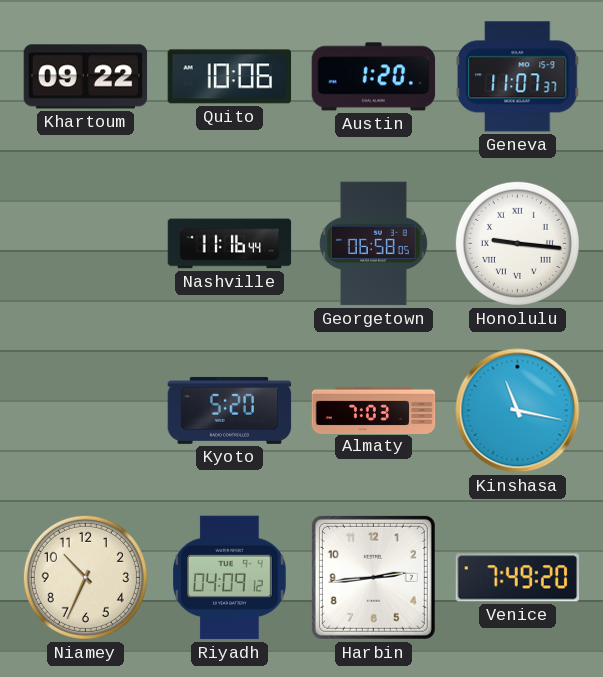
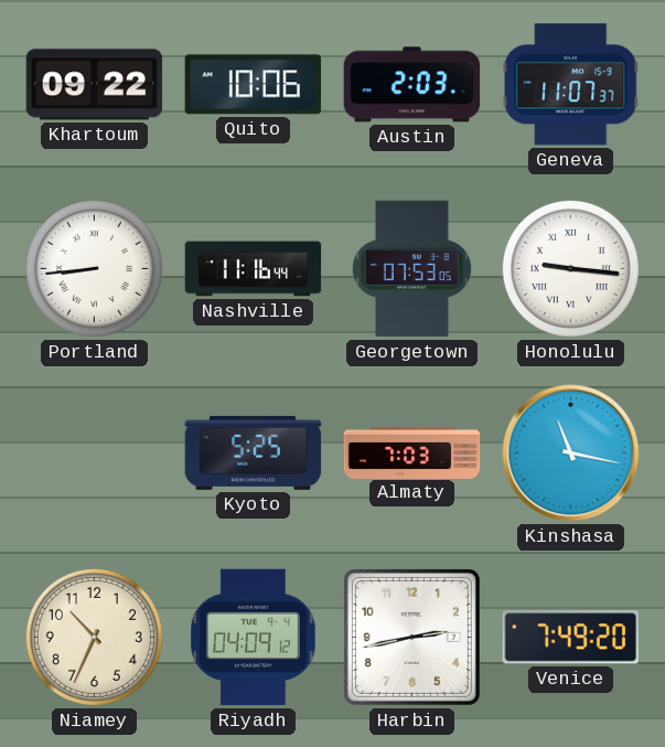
Austin: 1:20 -> 2:03 (412, 85)
Portland: none -> 8:44 (94, 268)
Georgetown: 06:58 -> 07:53 (411, 269)
Kyoto: 5:20 -> 5:25 (254, 452)
Harbin: 2:44 -> 2:43 (411, 637)
